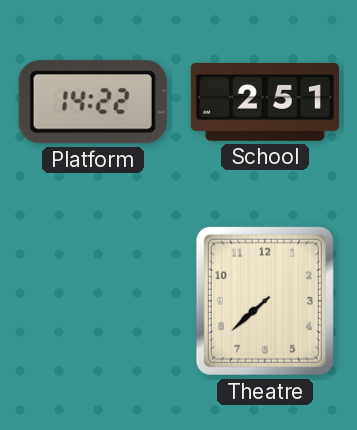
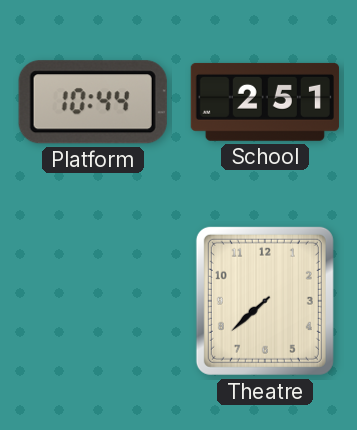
Platform: 14:22 -> 10:44 (93, 102)
